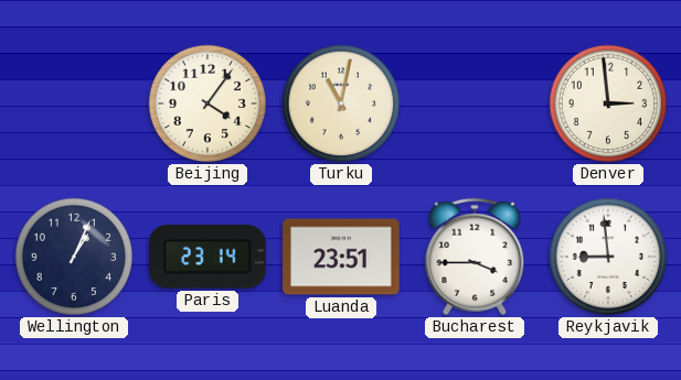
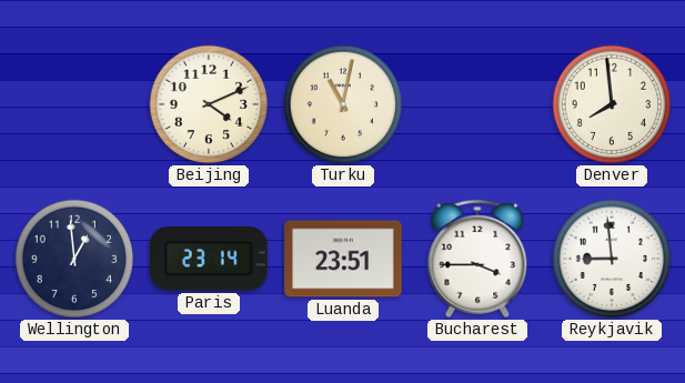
Beijing: 4:06 -> 4:11 (209, 104)
Denver: 2:59 -> 7:59 (612, 104)
Wellington: 1:04 -> 12:59 (74, 259)
